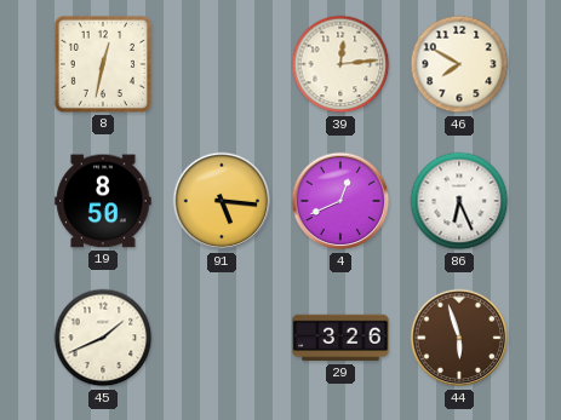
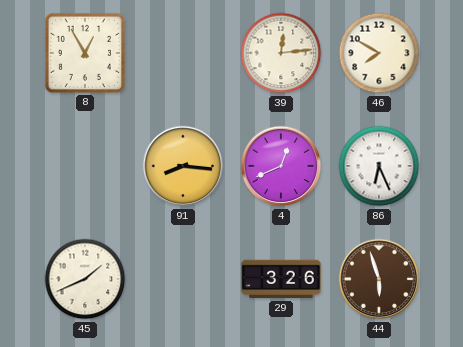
8: 12:32 -> 12:55 (85, 53)
19: 8:50 -> none (103, 201)
91: 5:16 -> 8:16 (183, 166)
